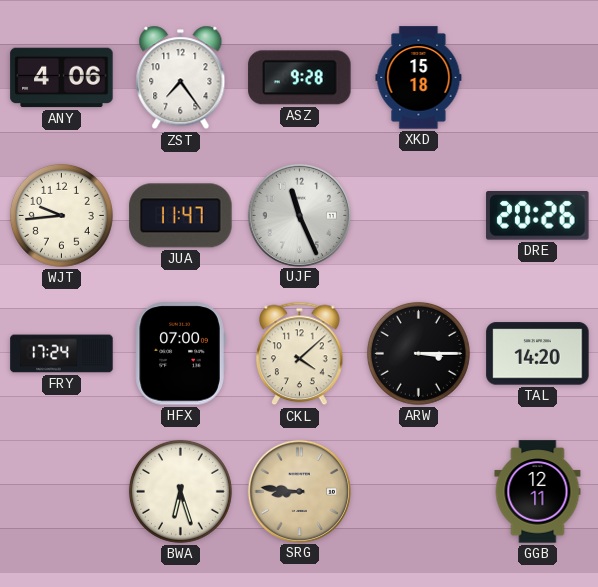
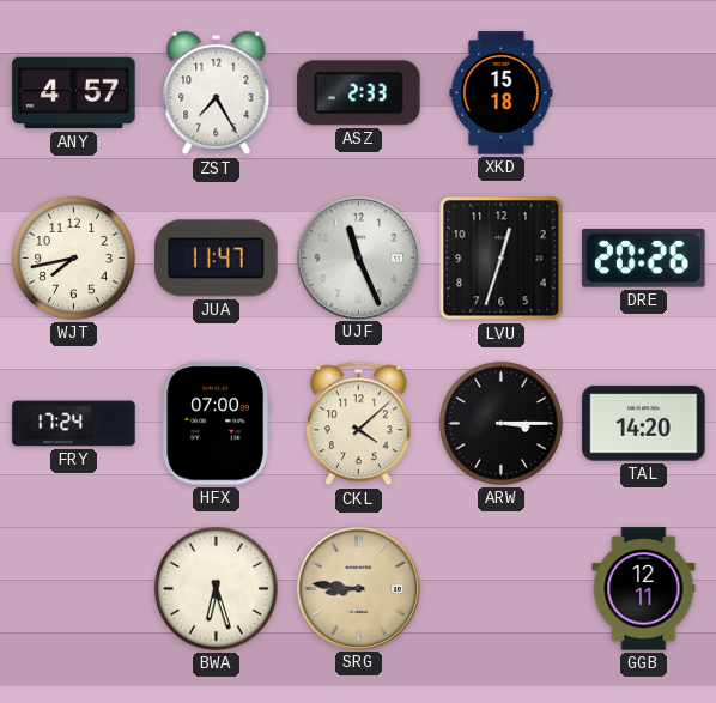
ANY: 4:06 -> 4:57 (74, 93)
ZST: 7:24 -> 7:25 (217, 93)
ASZ: 9:28 -> 2:33 (359, 93)
WJT: 9:44 -> 7:43 (73, 257)
LVU: none -> 12:33 (502, 259)
